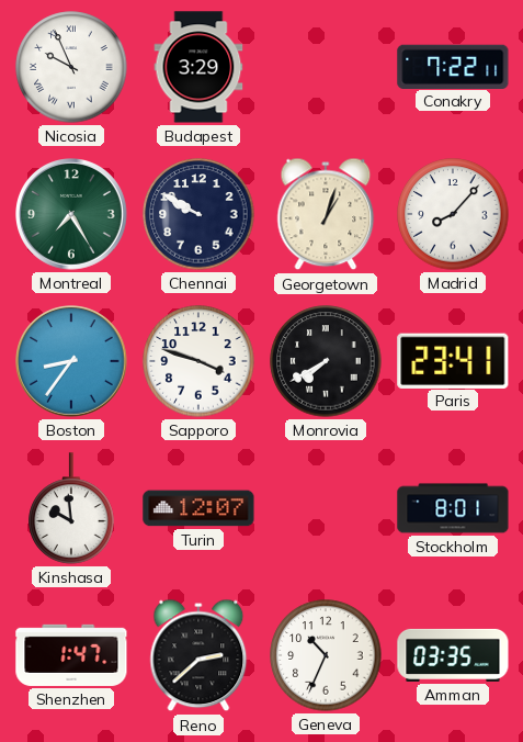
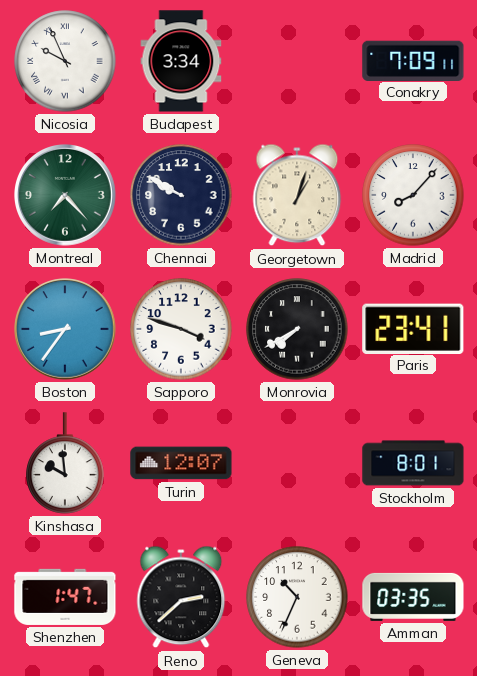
Budapest: 3:29 -> 3:34 (181, 61)
Conakry: 7:22 -> 7:09 (413, 60)
Montreal: 7:25 -> 7:23 (66, 196)
